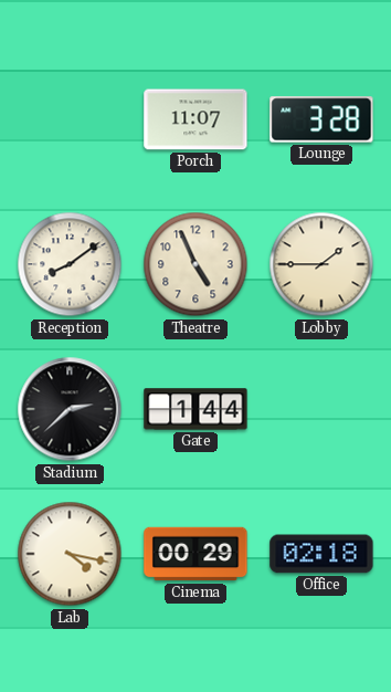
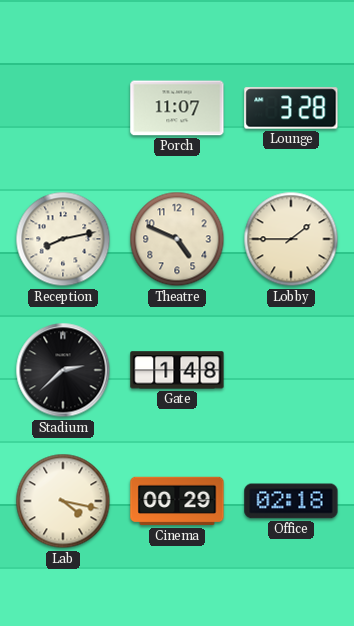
Reception: 8:09 -> 8:13 (63, 239)
Theatre: 4:56 -> 4:49 (177, 239)
Gate: 1:44 -> 1:48 (177, 370)
